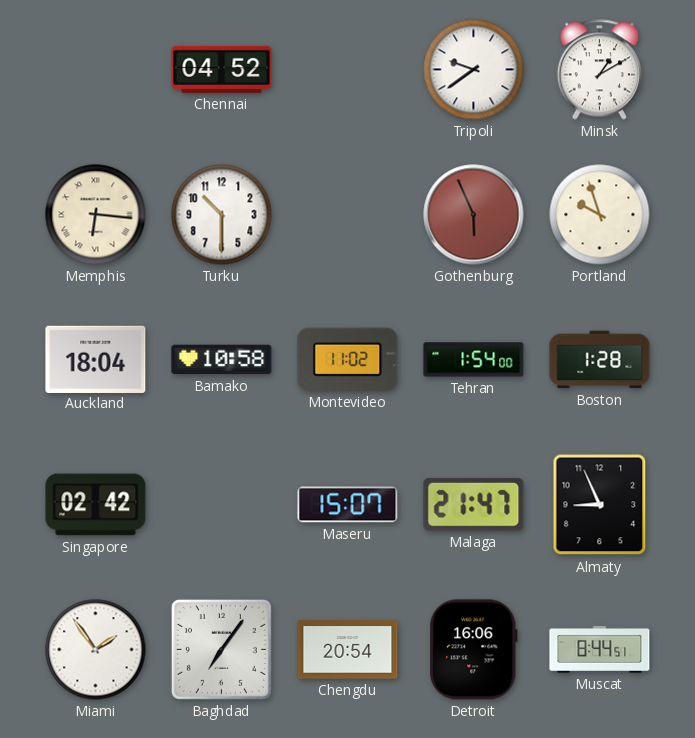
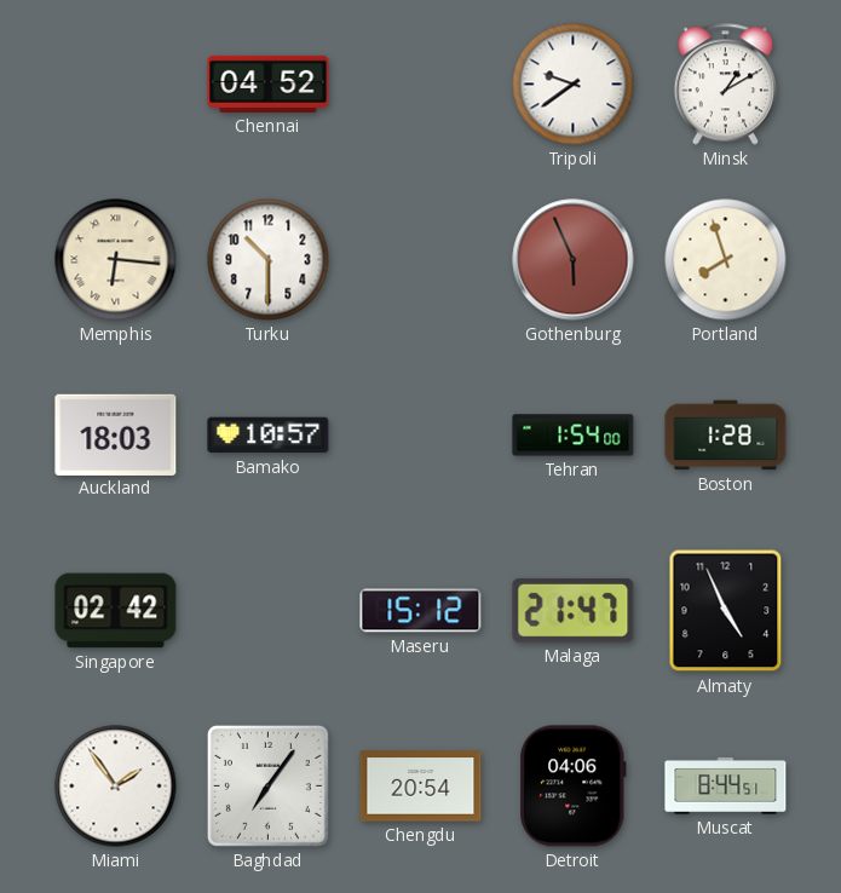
Portland: 9:57 -> 7:57 (726, 260)
Auckland: 18:04 -> 18:03 (116, 434)
Bamako: 10:58 -> 10:57 (269, 436)
Montevideo: 11:02 -> none (348, 359)
Maseru: 15:07 -> 15:12 (421, 611)
Almaty: 8:56 -> 4:56 (726, 611)
Detroit: 16:06 -> 04:06 (574, 787)
